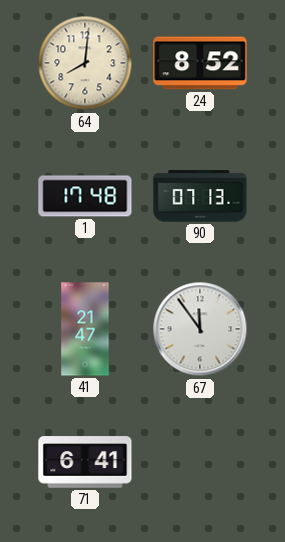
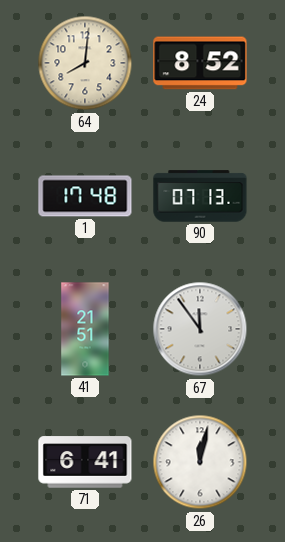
41: 21:47 -> 21:51 (85, 329)
26: none -> 12:02 (200, 462)
